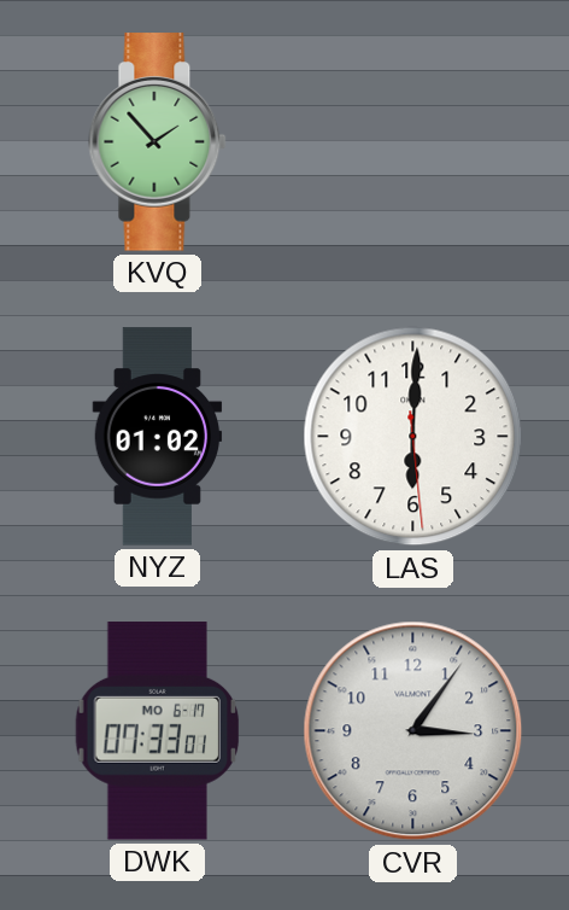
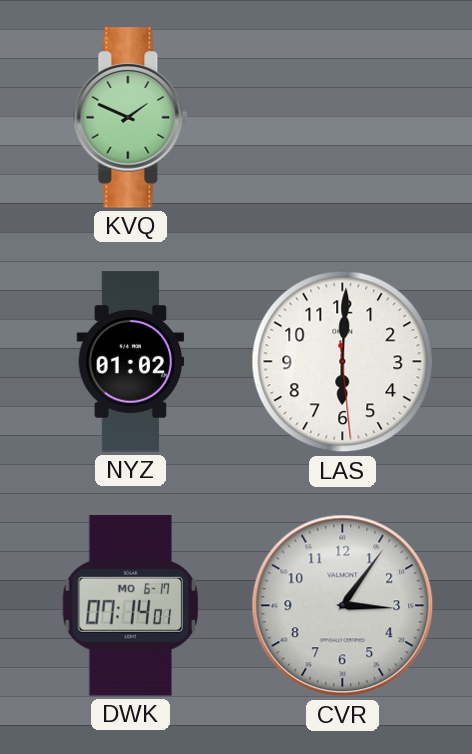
KVQ: 1:53 -> 1:49 (131, 118)
DWK: 07:33 -> 07:14 (131, 606)
